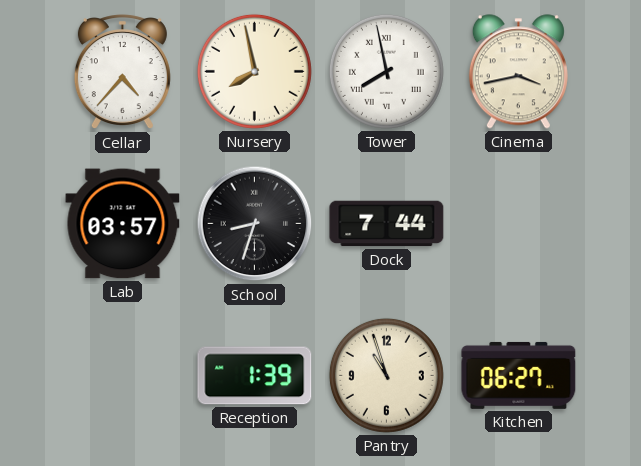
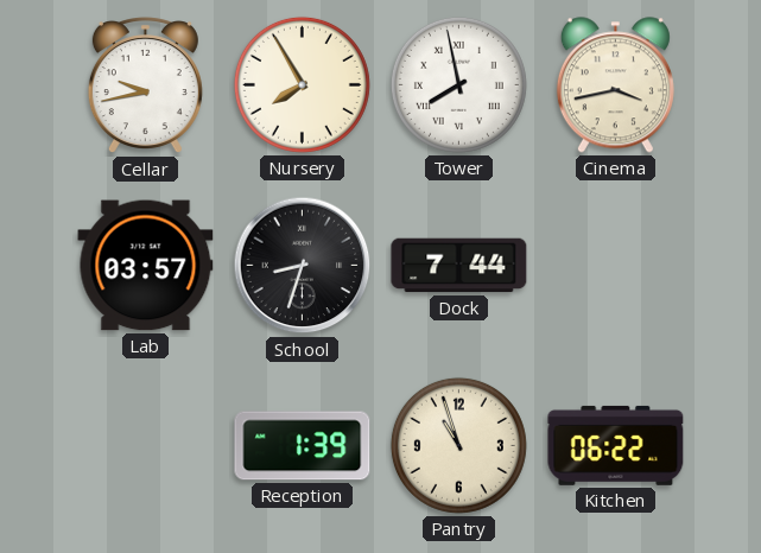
Cellar: 4:37 -> 9:43 (145, 85)
Nursery: 7:58 -> 7:55 (302, 84)
Kitchen: 06:27 -> 06:22 (616, 445)
